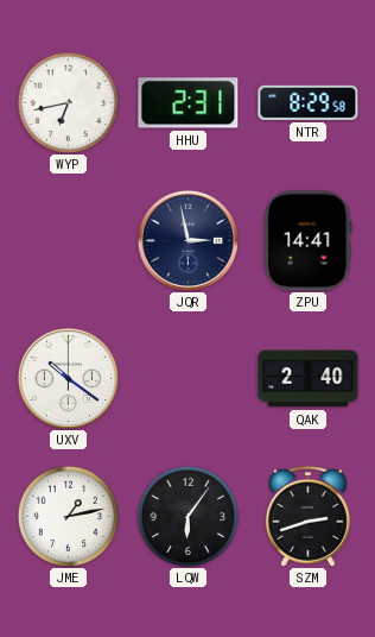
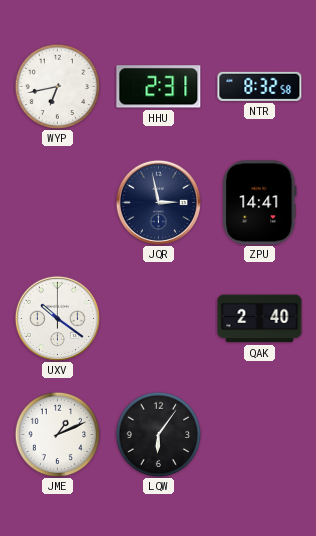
NTR: 8:29 -> 8:32 (260, 86)
JME: 1:13 -> 1:11 (57, 434)
SZM: 2:42 -> none (307, 516)
